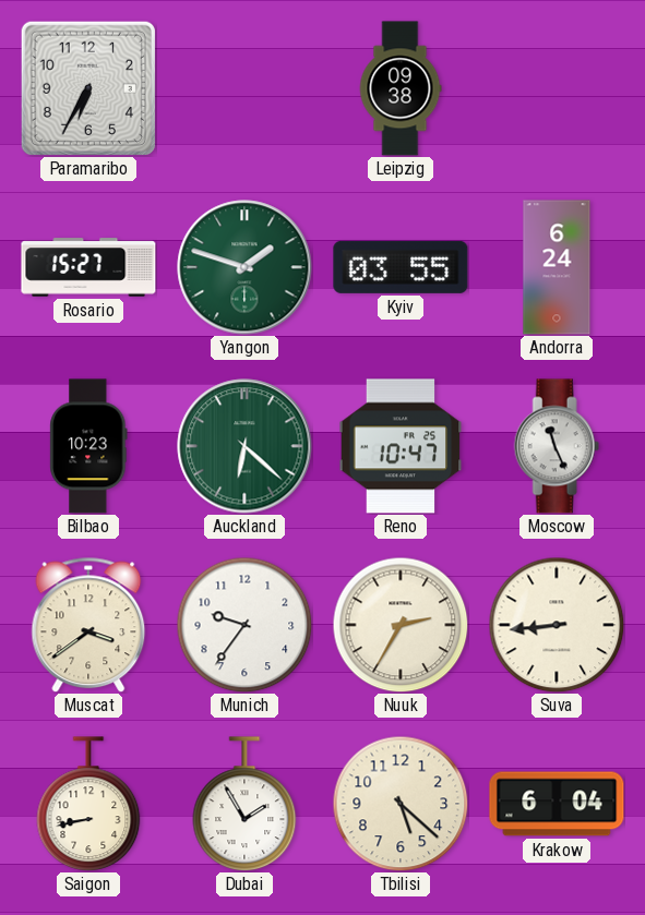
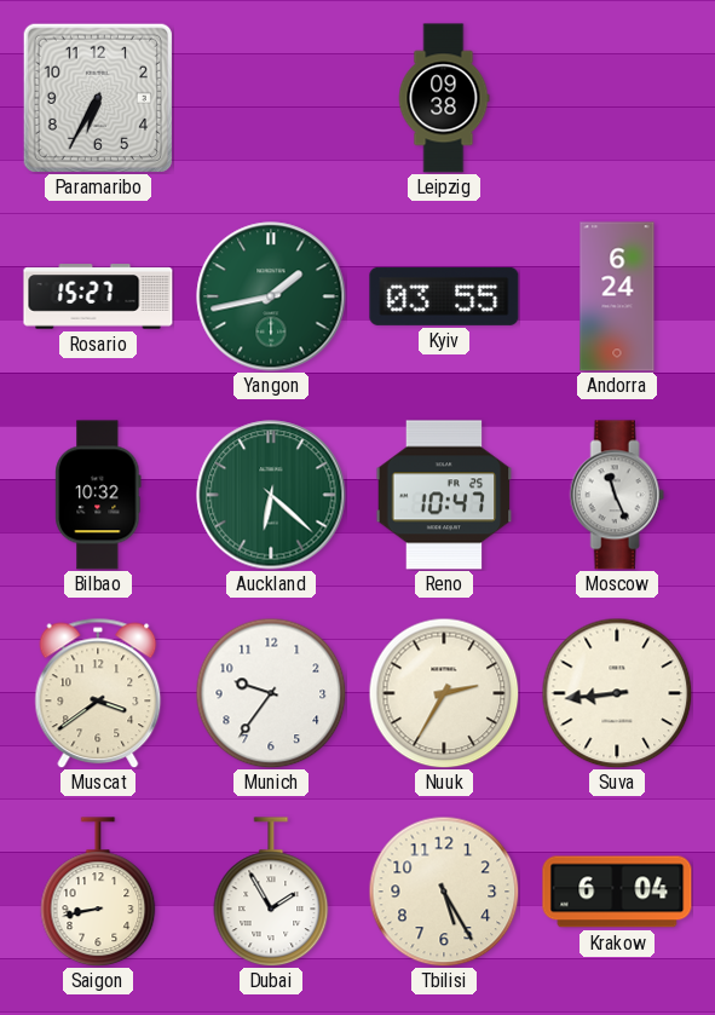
Yangon: 1:48 -> 1:43 (271, 296)
Bilbao: 10:23 -> 10:32 (98, 495)
Tbilisi: 5:22 -> 5:25 (444, 892)
